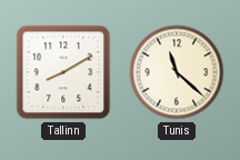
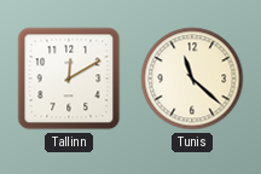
Tallinn: 8:10 -> 12:10 (69, 79)
